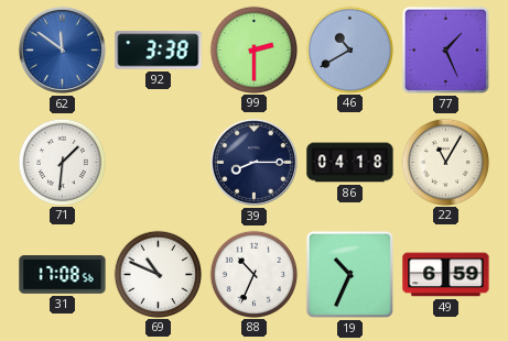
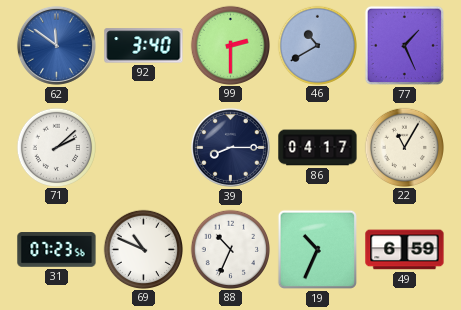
92: 3:38 -> 3:40 (144, 46)
71: 1:31 -> 2:08 (56, 147)
86: 04:18 -> 04:17 (318, 148)
31: 17:08 -> 07:23 (57, 250)
